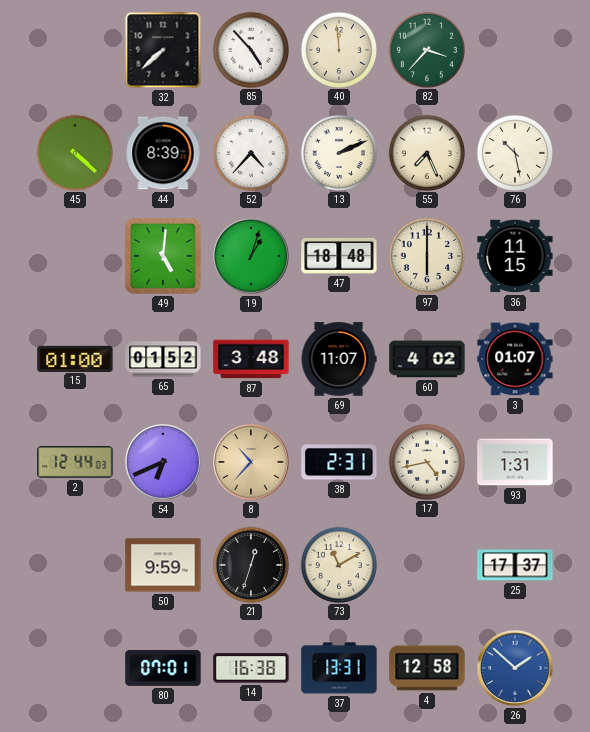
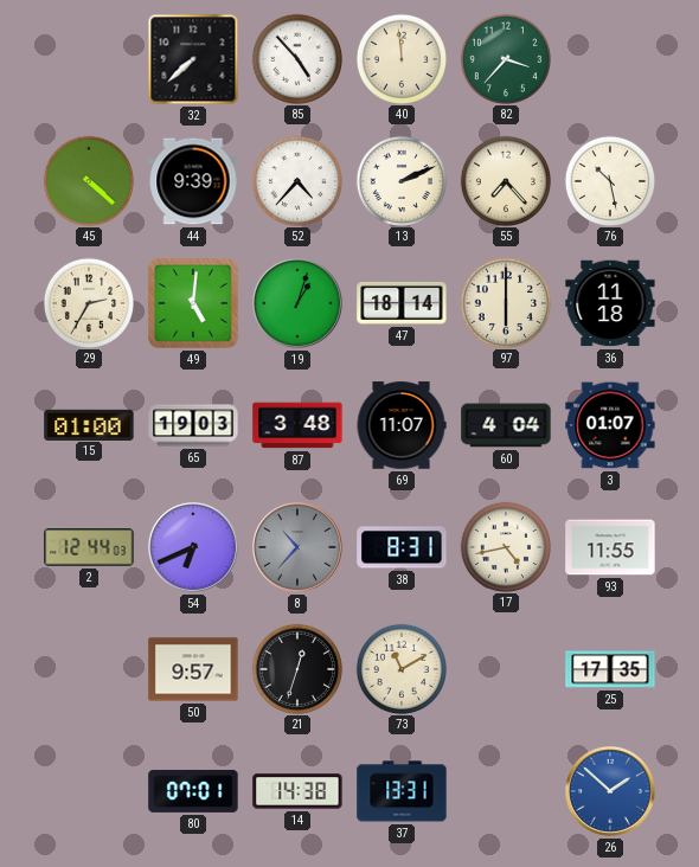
44: 8:39 -> 9:39 (193, 181)
55: 7:26 -> 7:23 (505, 180)
29: none -> 2:35 (88, 302)
47: 18:48 -> 18:14 (402, 303)
36: 11:15 -> 11:18 (610, 303)
65: 01:52 -> 19:03 (193, 425)
60: 4:02 -> 4:04 (506, 425)
8 dial: champagne -> grey (299, 548)
38: 2:31 -> 8:31 (402, 547)
93: 1:31 -> 11:55 (610, 547)
50: 9:59 -> 9:57 (193, 669)
25: 17:37 -> 17:35 (610, 669)
14: 16:38 -> 14:38 (297, 791)
4: 12:58 -> none (427, 668)
